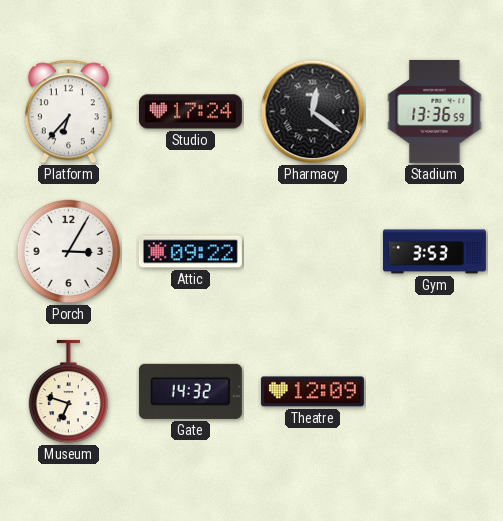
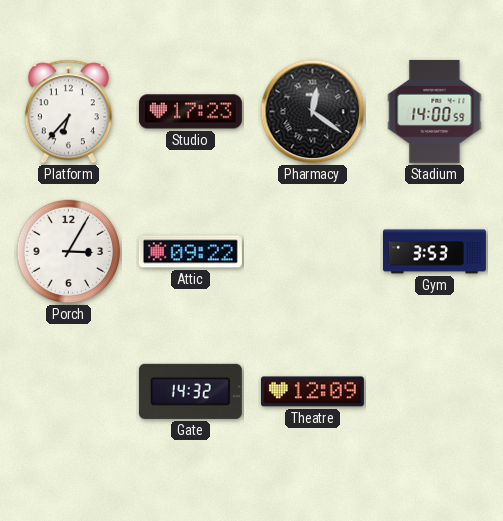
Studio: 17:24 -> 17:23 (190, 112)
Stadium: 13:36 -> 14:00 (435, 111)
Museum: 6:48 -> none (68, 392)
